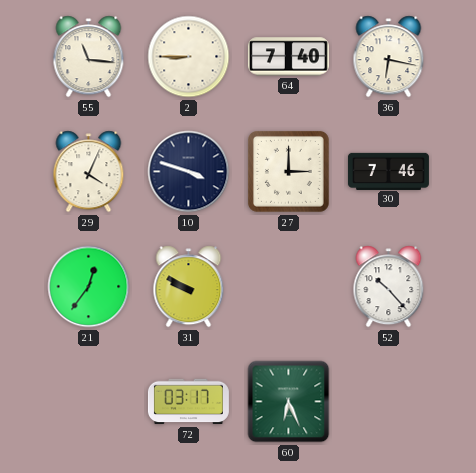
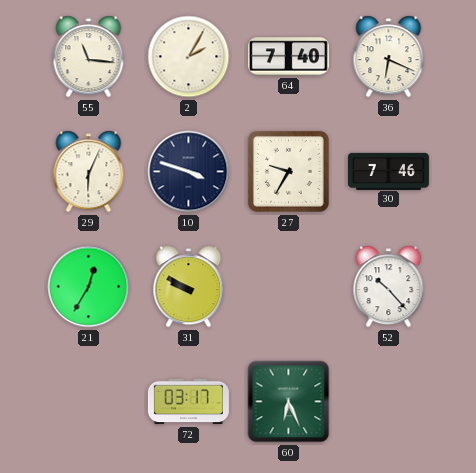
2: 8:45 -> 2:05 (189, 57)
36: 6:17 -> 6:19 (389, 57)
29: 4:04 -> 6:04 (89, 172)
27: 3:00 -> 9:35 (288, 171)
21: 12:36 -> 12:35 (89, 287)
